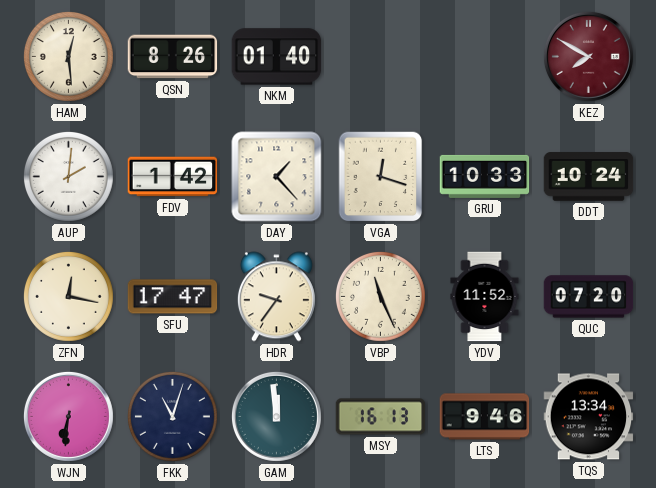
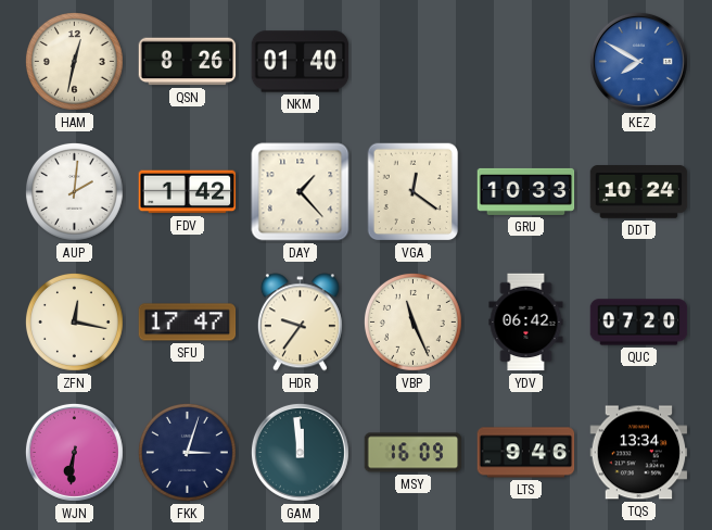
HAM: 12:29 -> 12:32 (74, 61)
KEZ dial: burgundy -> blue (638, 61)
VGA: 12:18 -> 12:21 (414, 192)
YDV: 11:52 -> 06:42 (526, 323)
FKK: 11:03 -> 3:03 (187, 452)
MSY: 16:13 -> 16:09 (414, 453)
